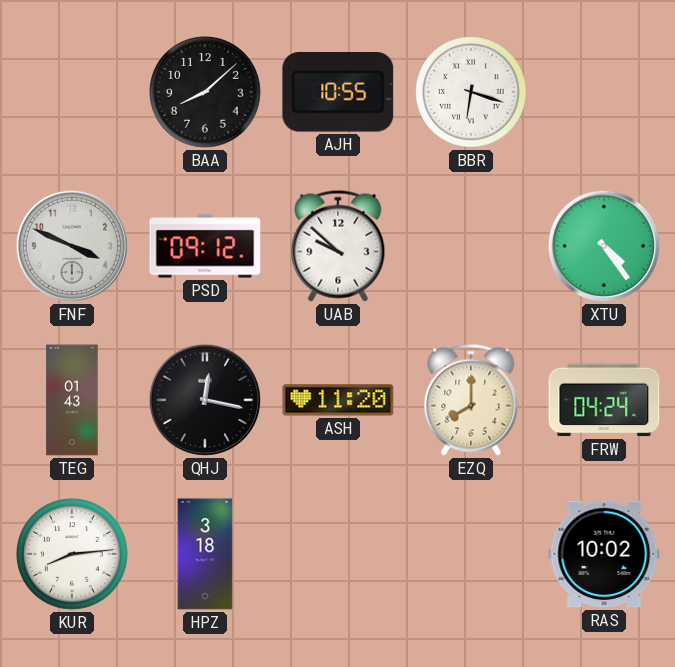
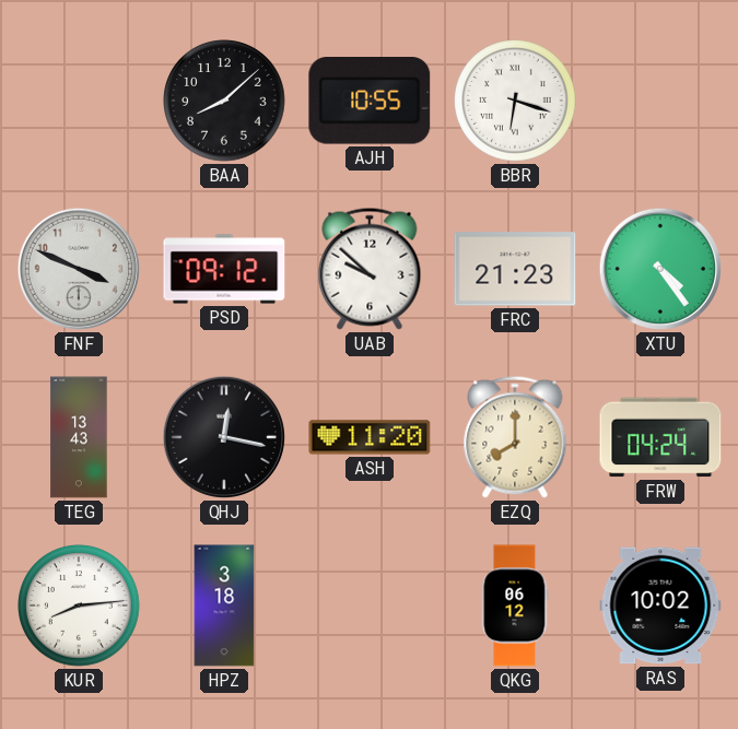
FRC: none -> 21:23 (515, 269)
TEG: 01:43 -> 13:43 (79, 437)
QKG: none -> 06:12 (515, 605)
